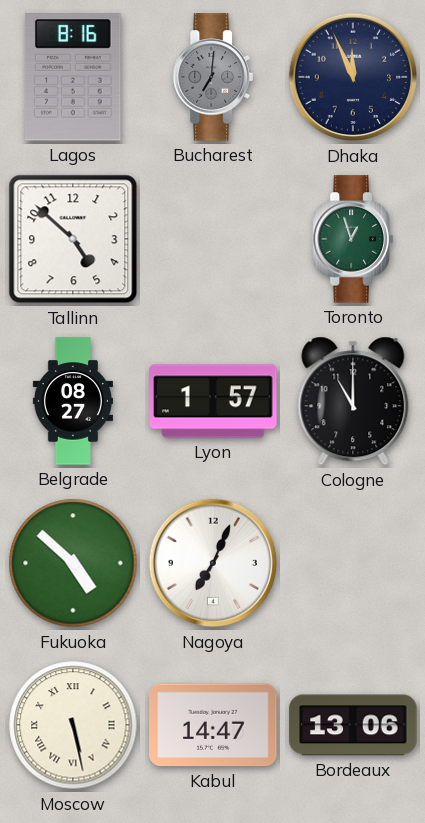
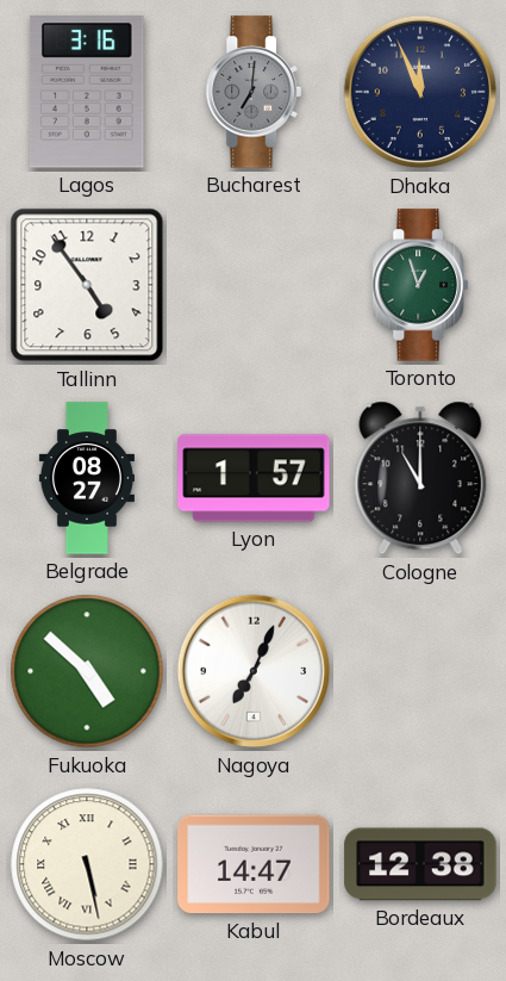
Lagos: 8:16 -> 3:16 (87, 92)
Tallinn: 4:52 -> 4:54 (87, 285)
Bordeaux: 13:06 -> 12:38 (420, 864)
